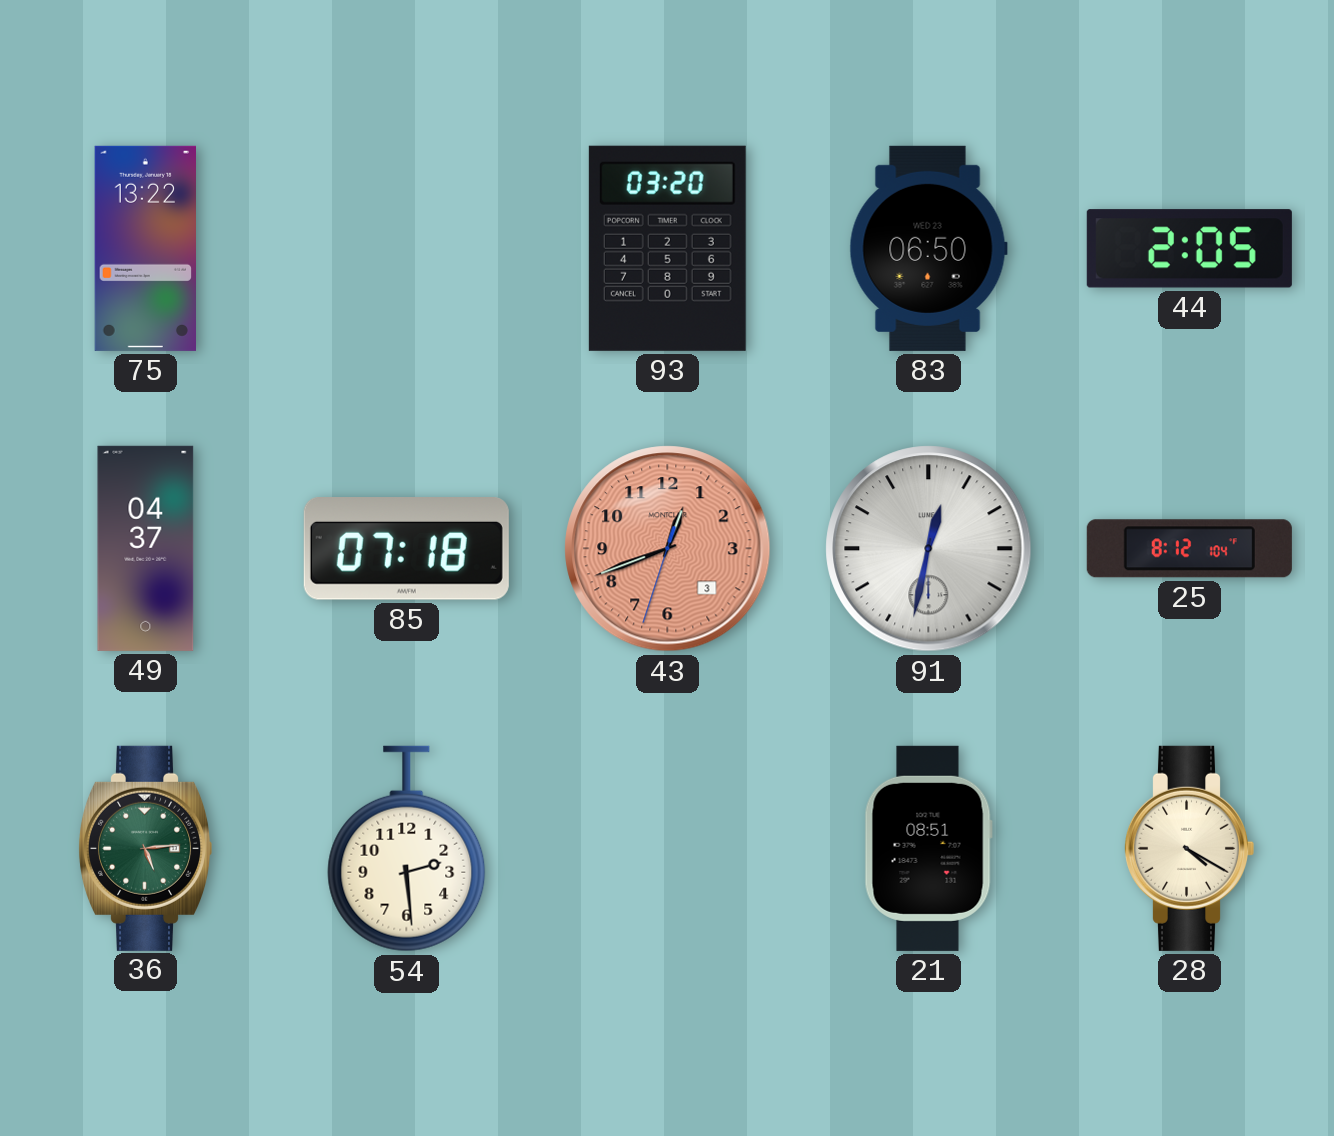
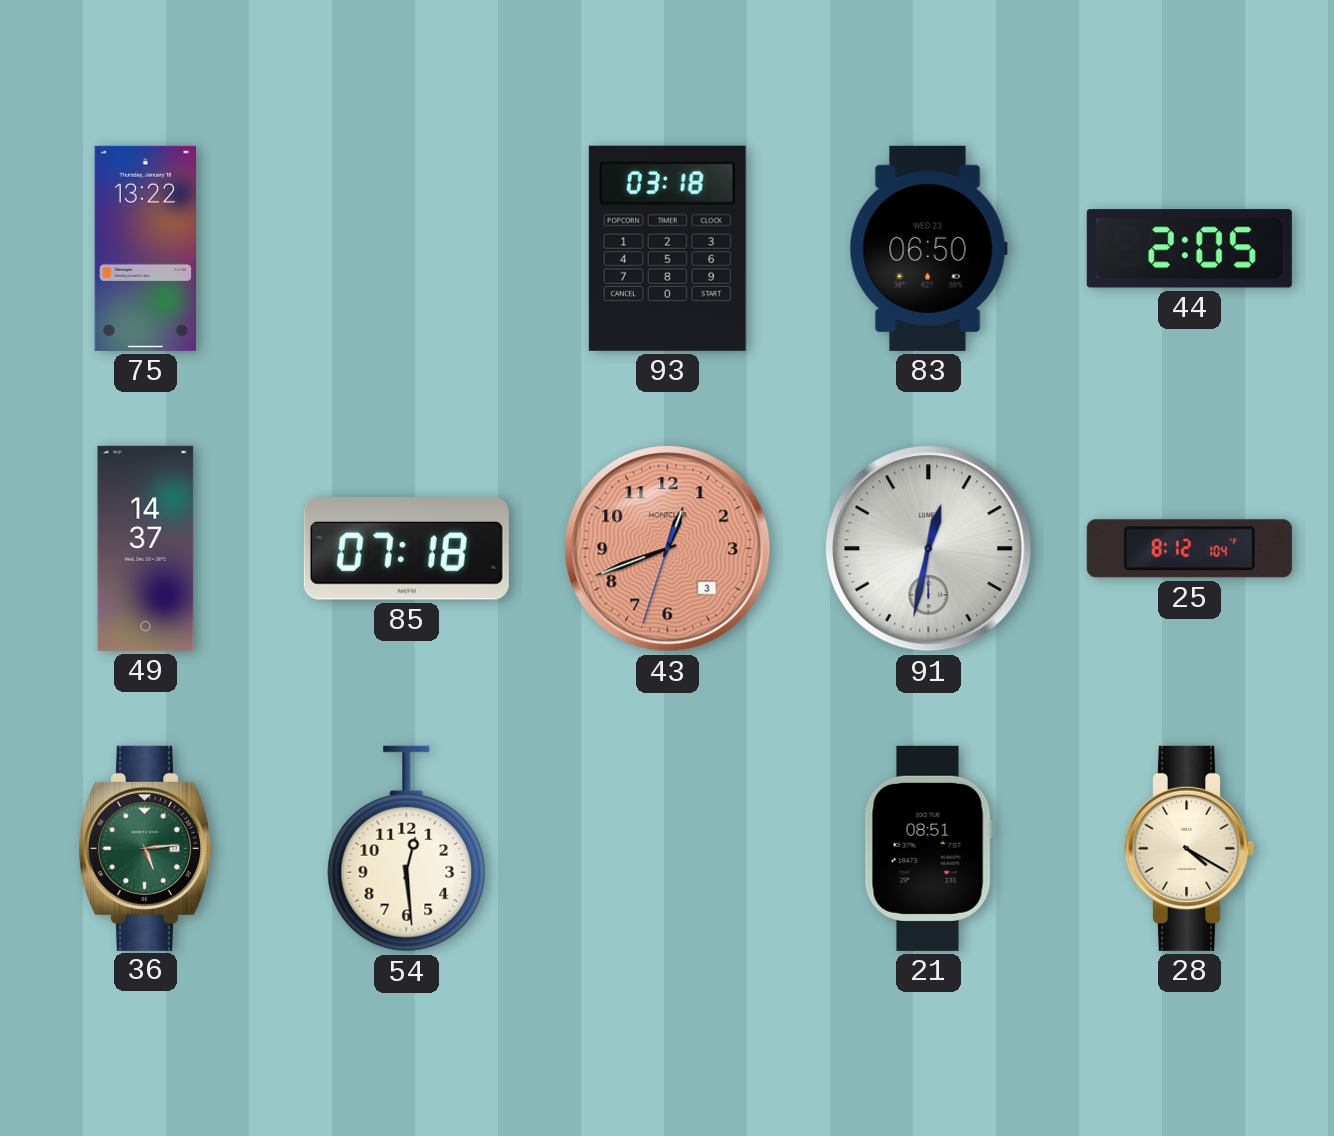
93: 03:20 -> 03:18 (667, 248)
49: 04:37 -> 14:37 (146, 548)
54: 2:29 -> 12:29 (407, 849)
